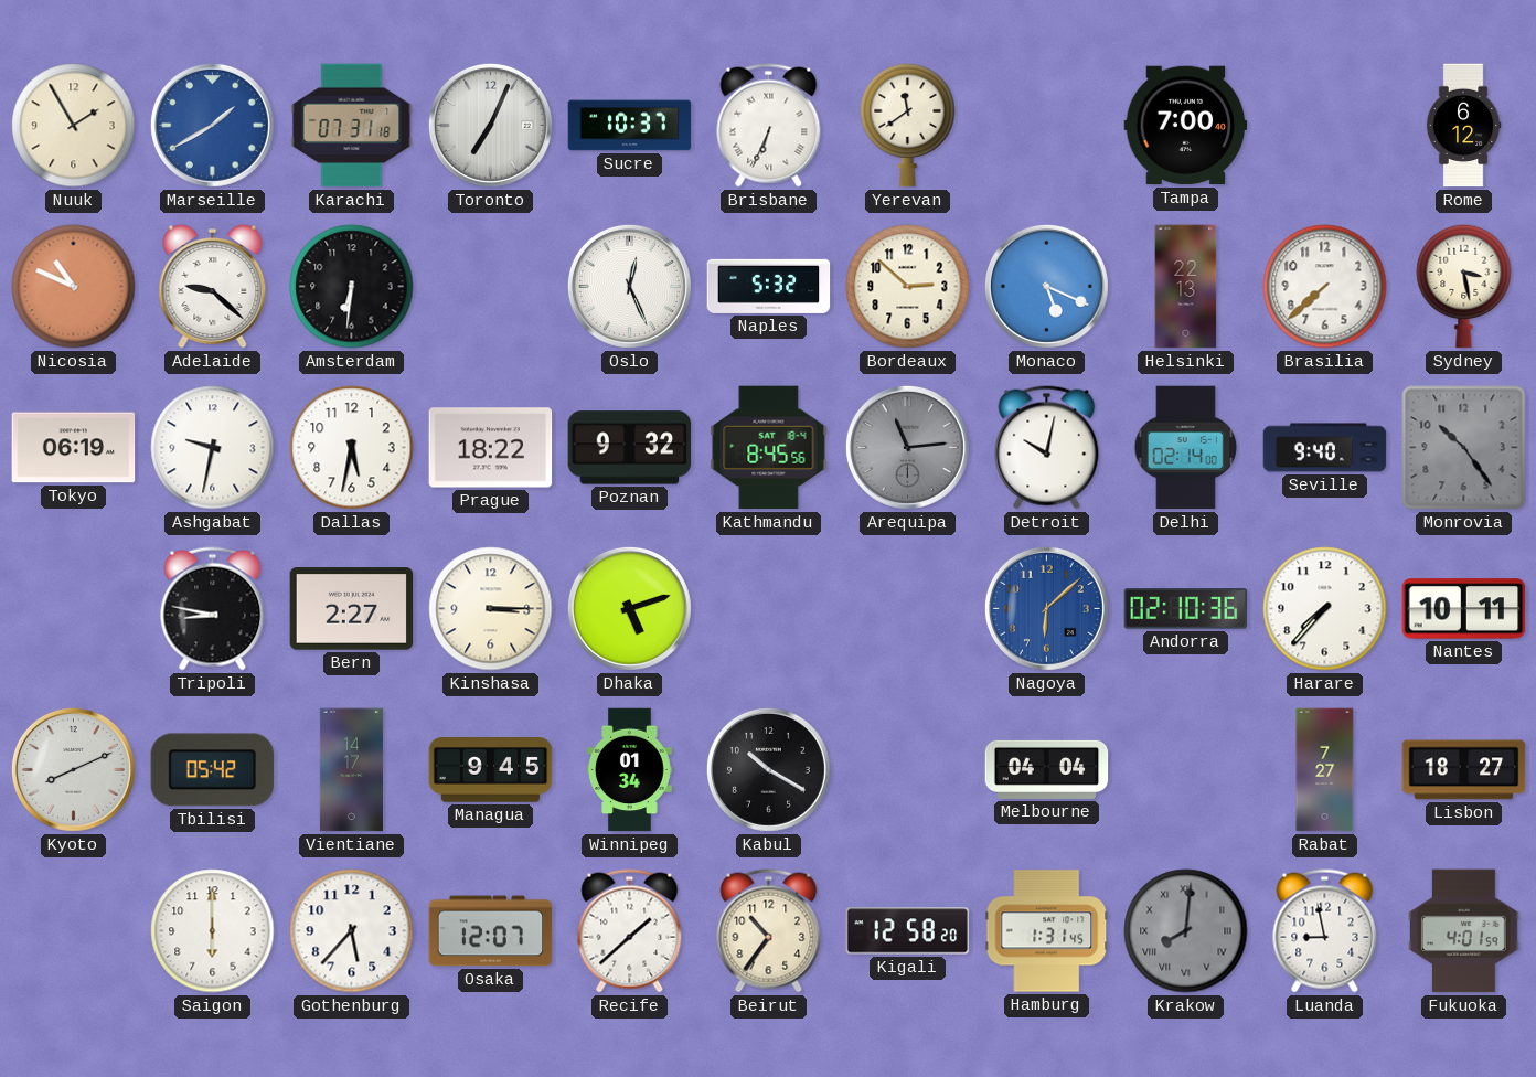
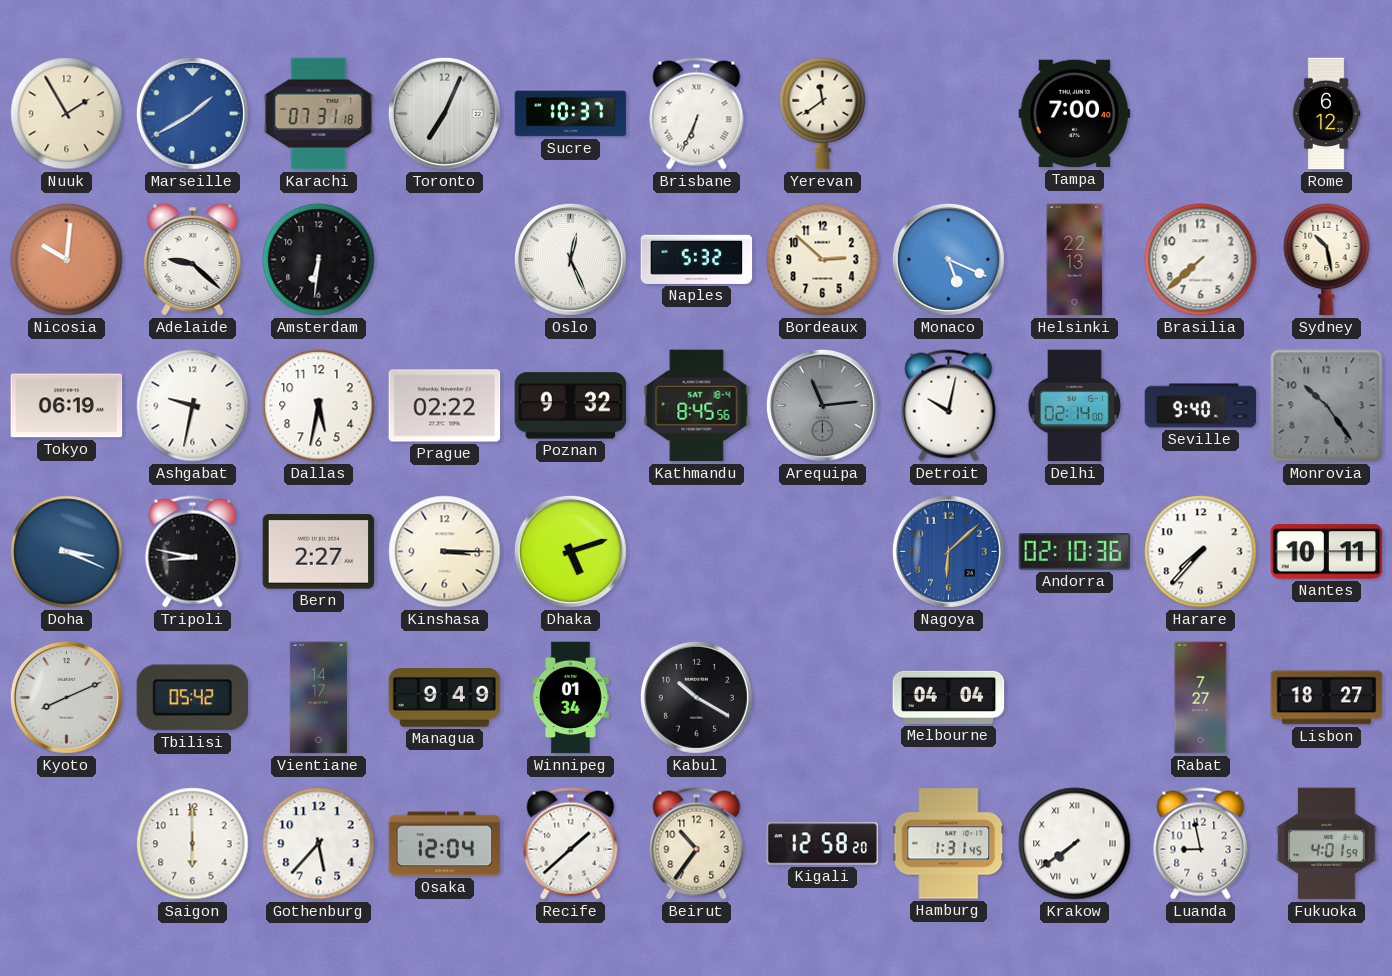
Nicosia: 10:49 -> 10:01 (67, 260)
Sydney: 3:28 -> 10:28 (1327, 259)
Prague: 18:22 -> 02:22 (445, 406)
Doha: none -> 3:19 (67, 552)
Managua: 9:45 -> 9:49 (445, 698)
Osaka: 12:07 -> 12:04 (445, 844)
Krakow: 8:01 -> 7:39 (1075, 844)
Krakow dial: grey -> white (1075, 844)
